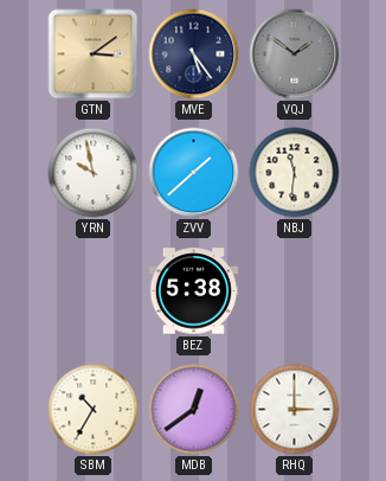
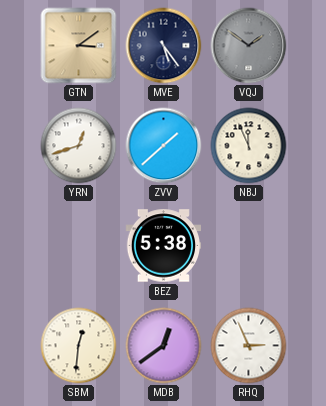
YRN: 9:58 -> 12:42 (79, 146)
NBJ: 11:31 -> 11:56 (249, 146)
SBM: 10:35 -> 12:31 (79, 346)
RHQ: 3:00 -> 2:56 (249, 346)
